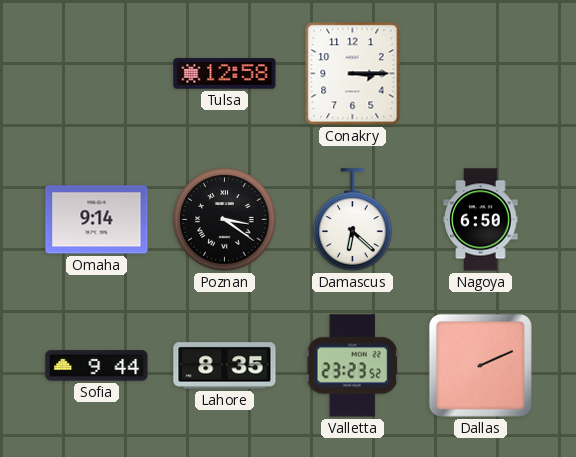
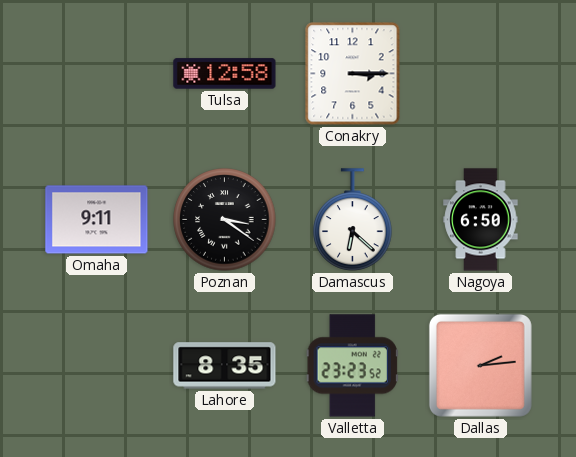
Omaha: 9:14 -> 9:11 (97, 220)
Sofia: 9:44 -> none (97, 366)
Dallas: 2:11 -> 2:14 (480, 365)
